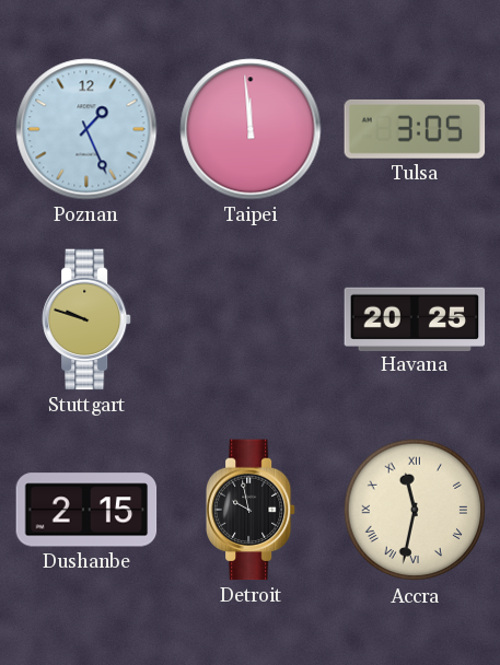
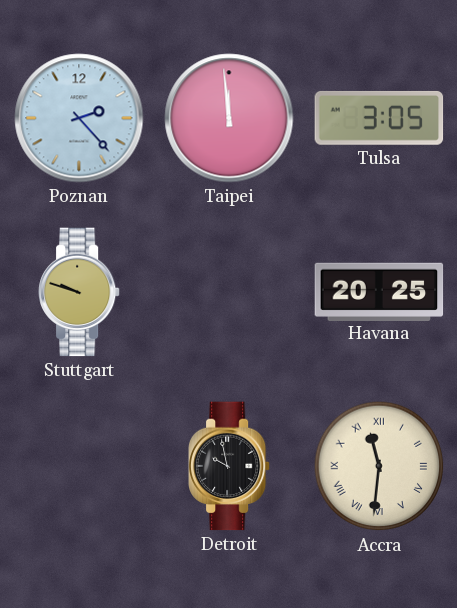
Poznan: 1:26 -> 2:23 (79, 118)
Dushanbe: 2:15 -> none (86, 510)
Accra: 11:32 -> 11:31 (379, 466)
